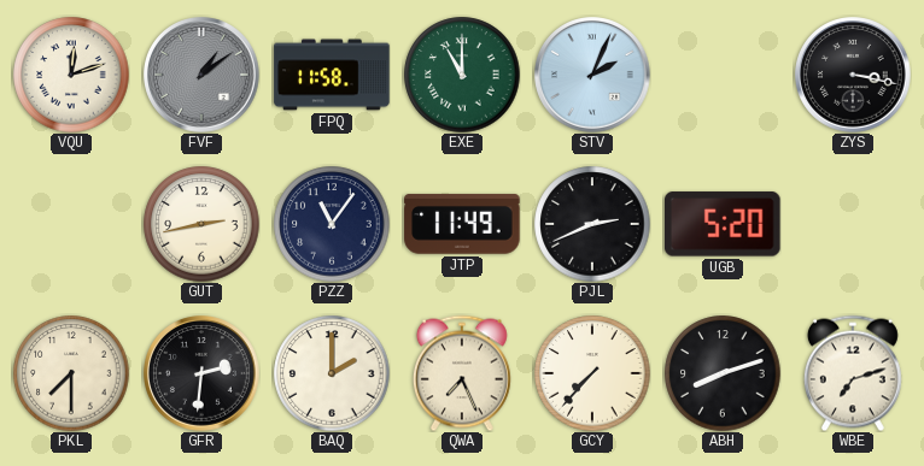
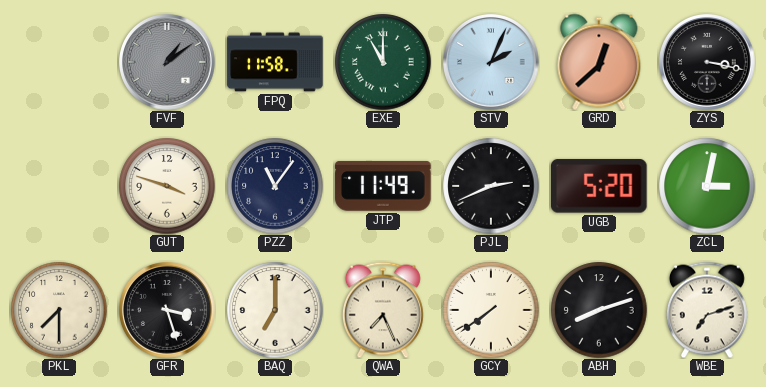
VQU: 12:12 -> none (71, 75)
GRD: none -> 12:38 (599, 62)
GUT: 2:43 -> 3:48 (167, 186)
ZCL: none -> 3:02 (707, 186)
GFR: 2:31 -> 3:27 (167, 310)
BAQ: 2:00 -> 7:00 (275, 310)
GCY: 7:37 -> 7:39 (491, 310)
